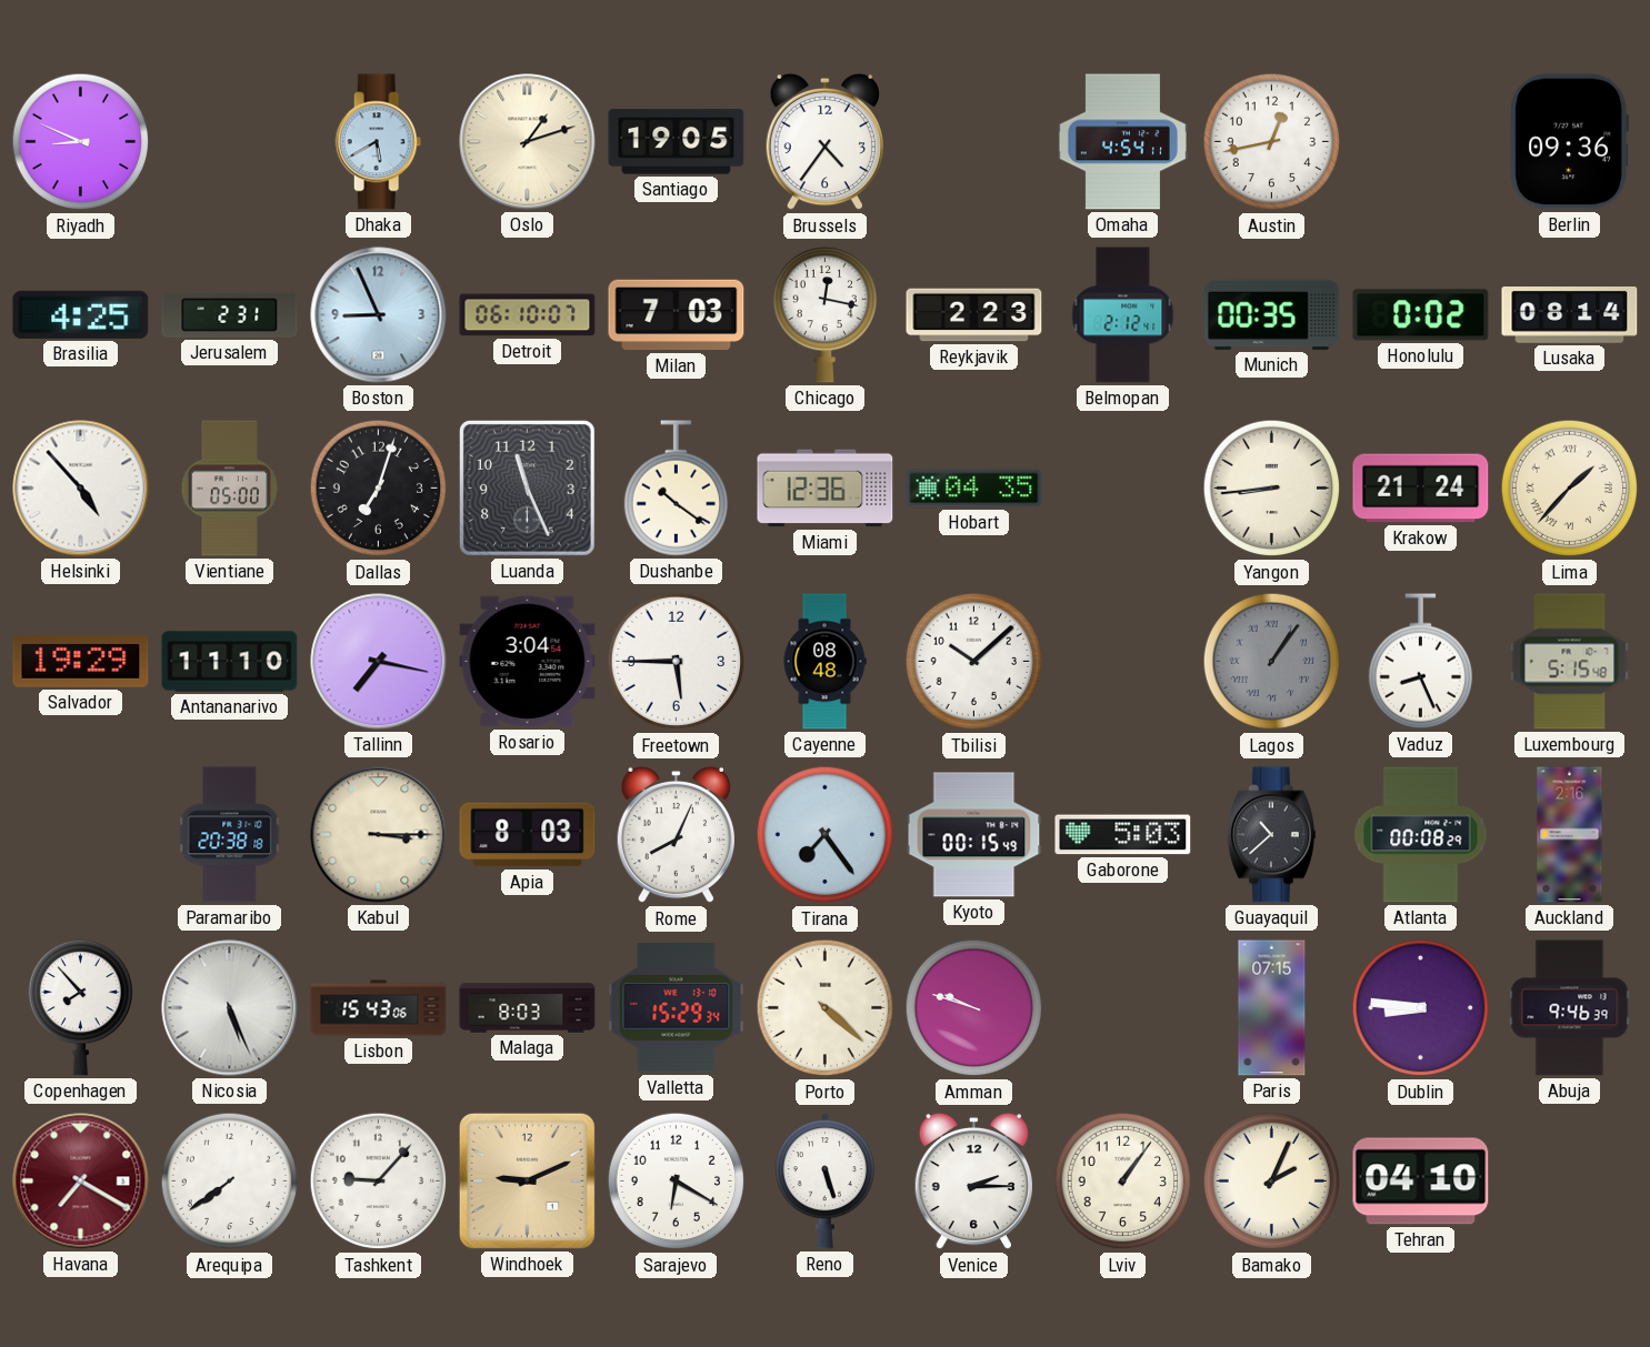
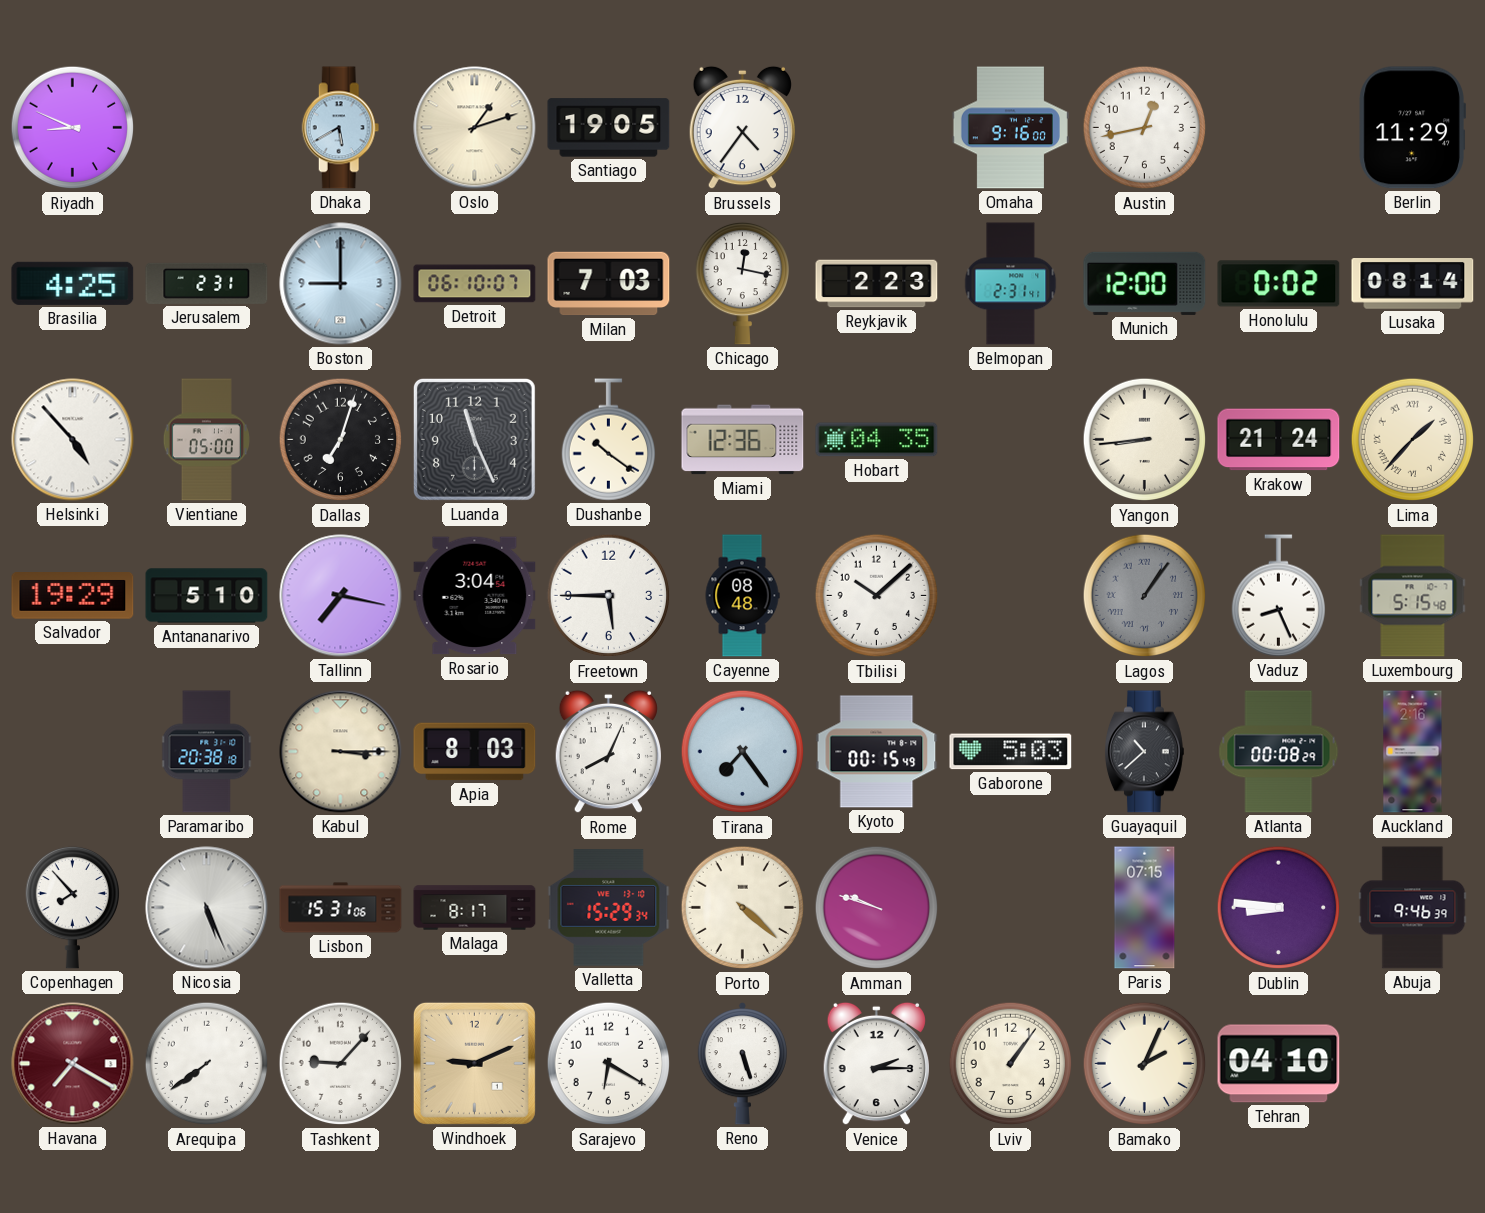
Omaha: 4:54 -> 9:16 (1010, 128)
Berlin: 09:36 -> 11:29 (1412, 128)
Boston: 8:56 -> 9:00 (341, 284)
Belmopan: 2:12 -> 2:31 (1011, 284)
Munich: 00:35 -> 12:00 (1145, 283)
Antananarivo: 11:10 -> 5:10 (207, 596)
Lisbon: 15:43 -> 15:31 (341, 908)
Malaga: 8:03 -> 8:17 (475, 908)
